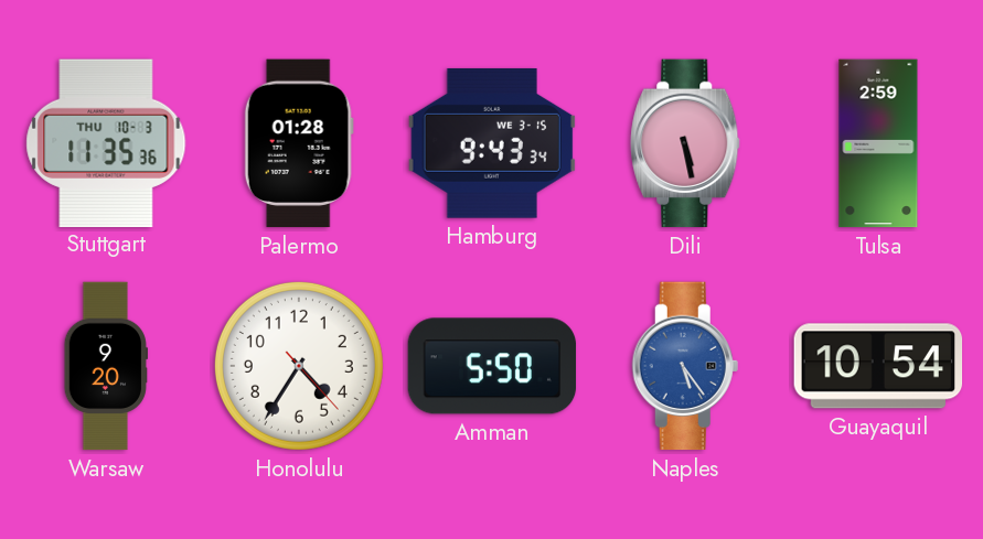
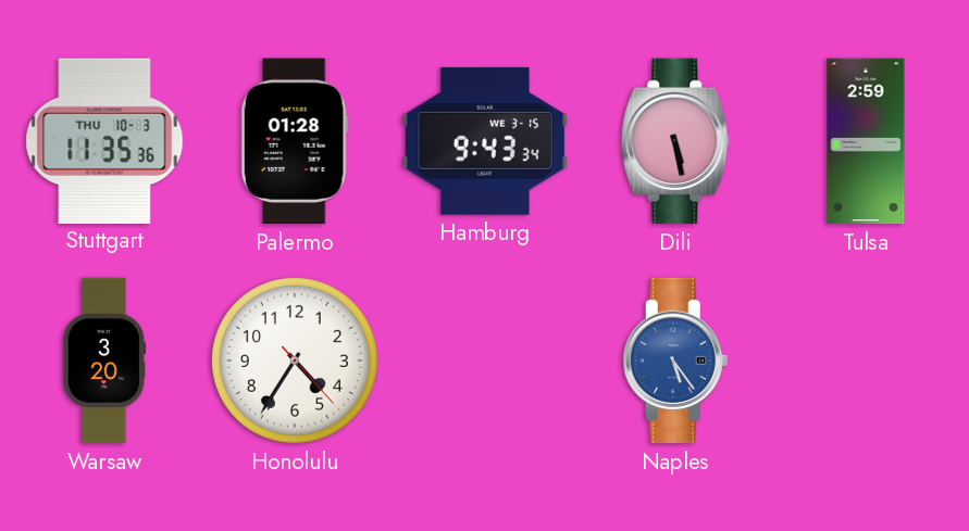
Warsaw: 9:20 -> 3:20 (103, 361)
Amman: 5:50 -> none (492, 366)
Guayaquil: 10:54 -> none (878, 366)
